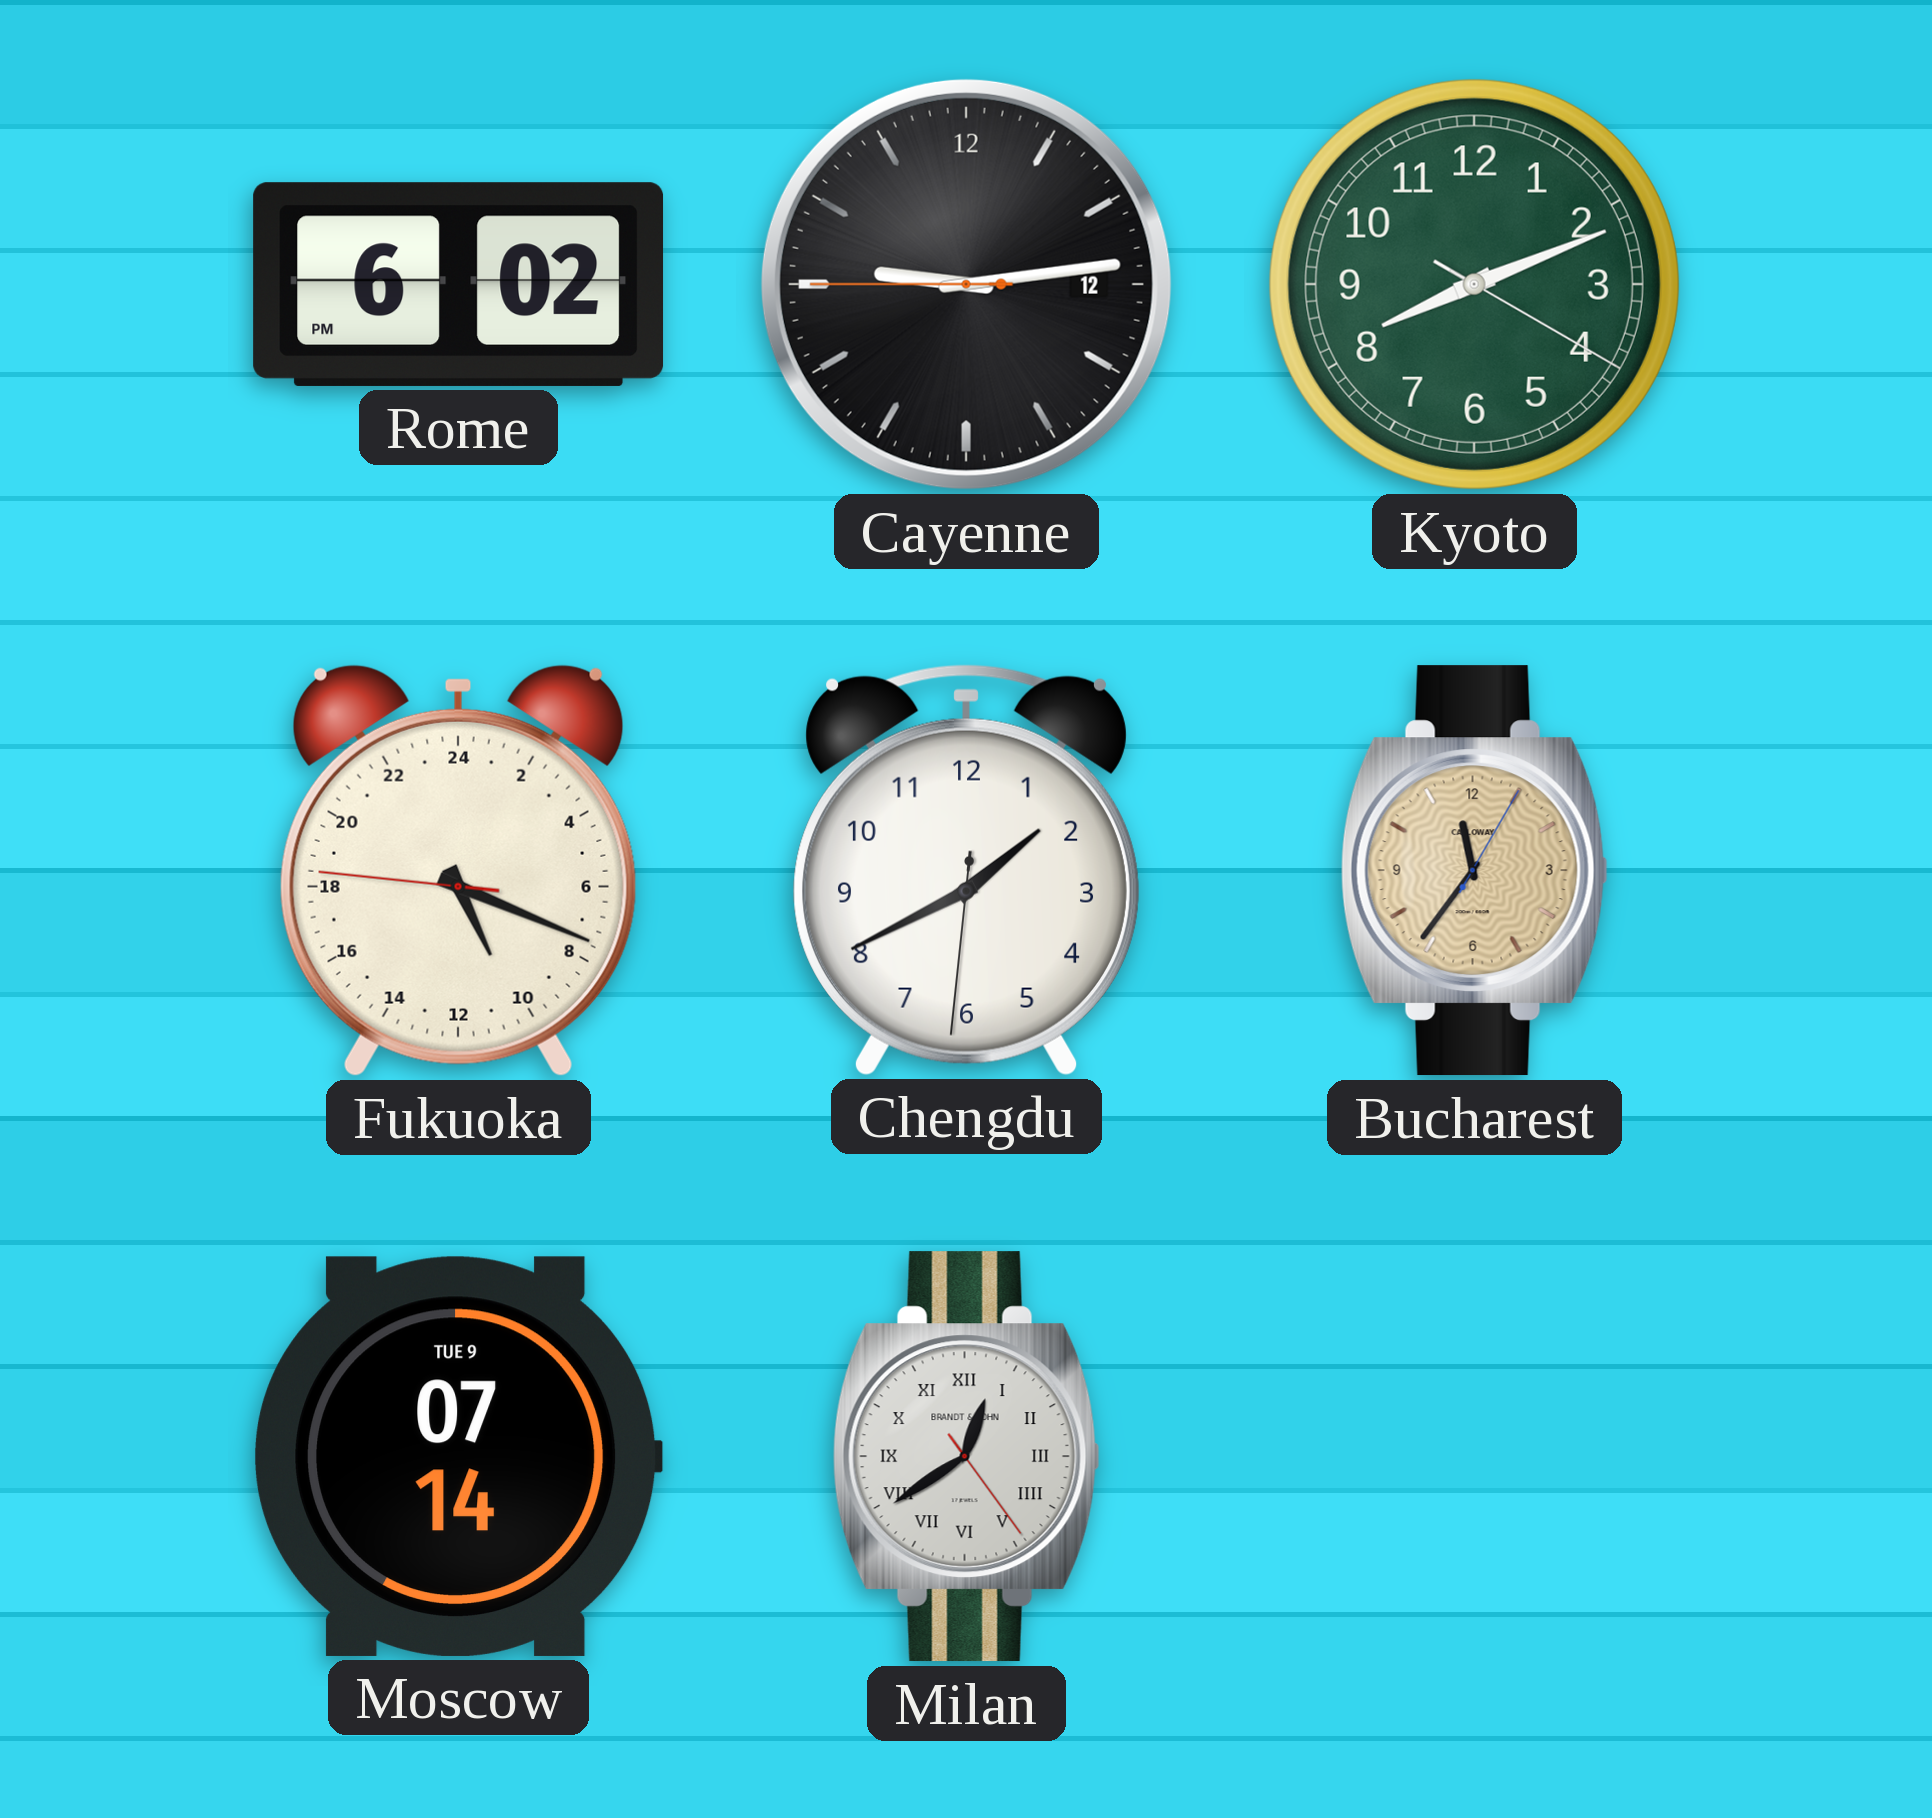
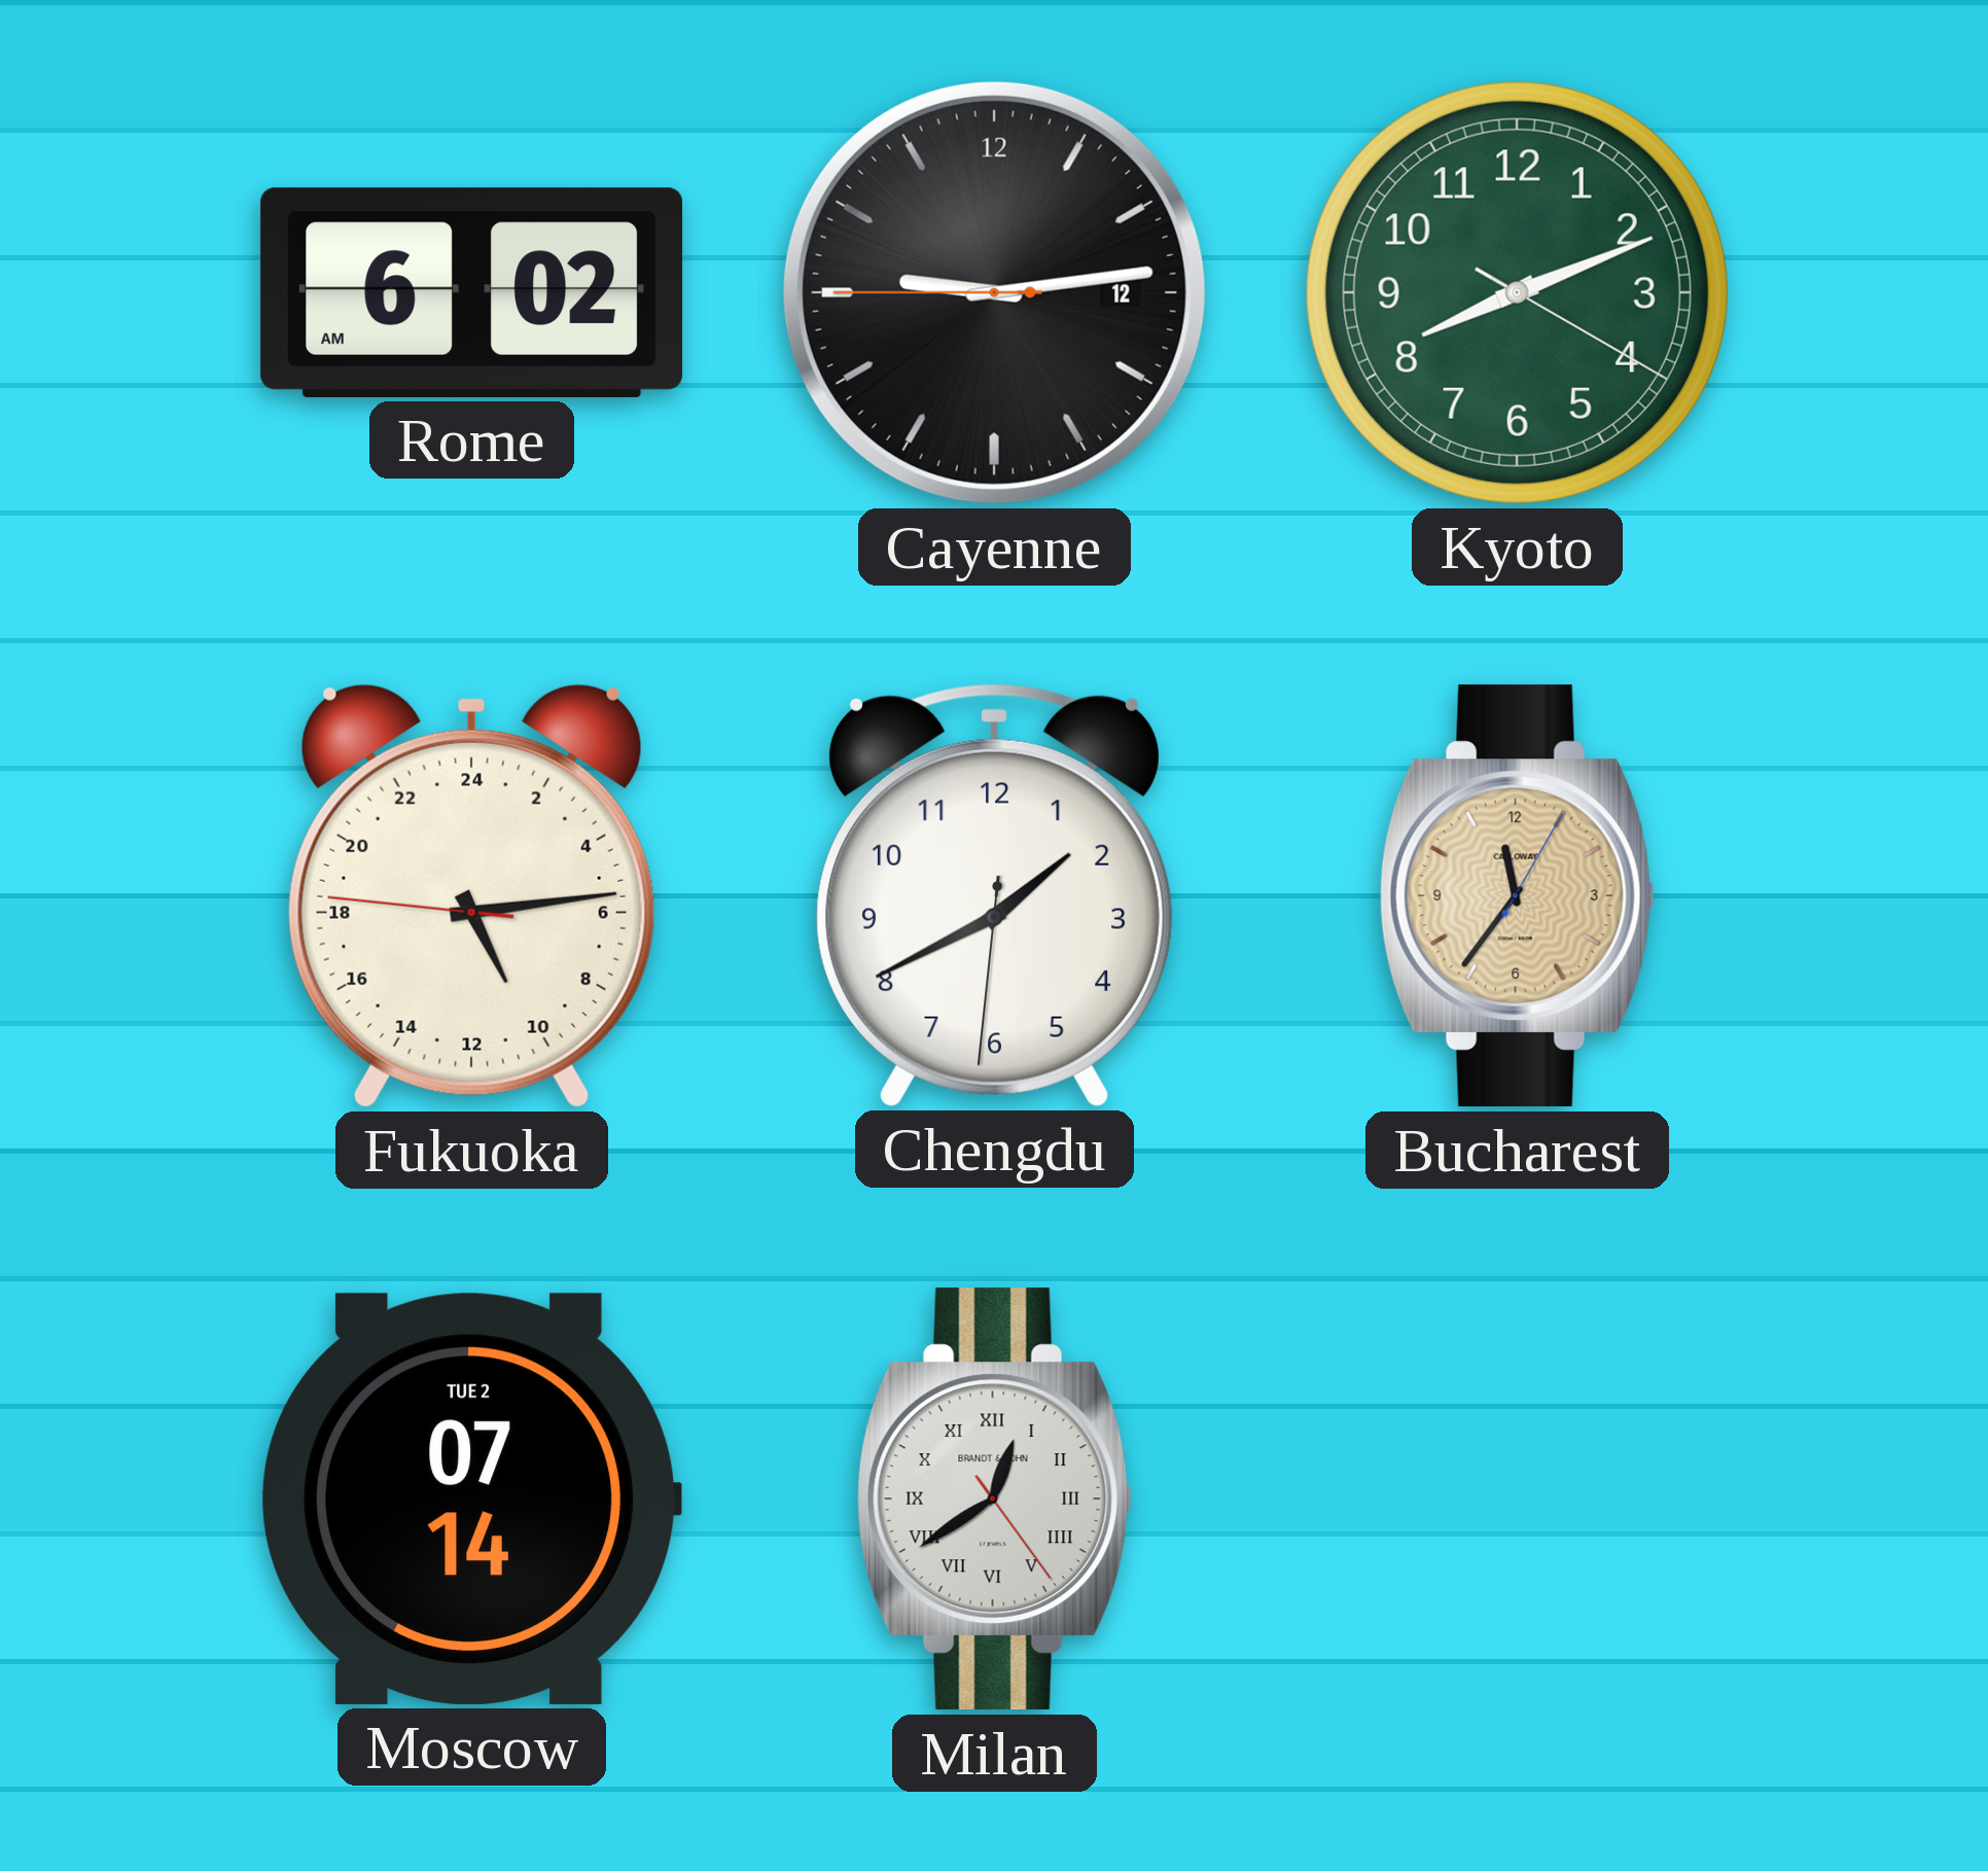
Rome: 6:02 PM -> 6:02 AM (472, 292)
Fukuoka: 10:18 -> 10:13 (471, 895)
Moscow date: TUE 9 -> TUE 2 (472, 1498)
